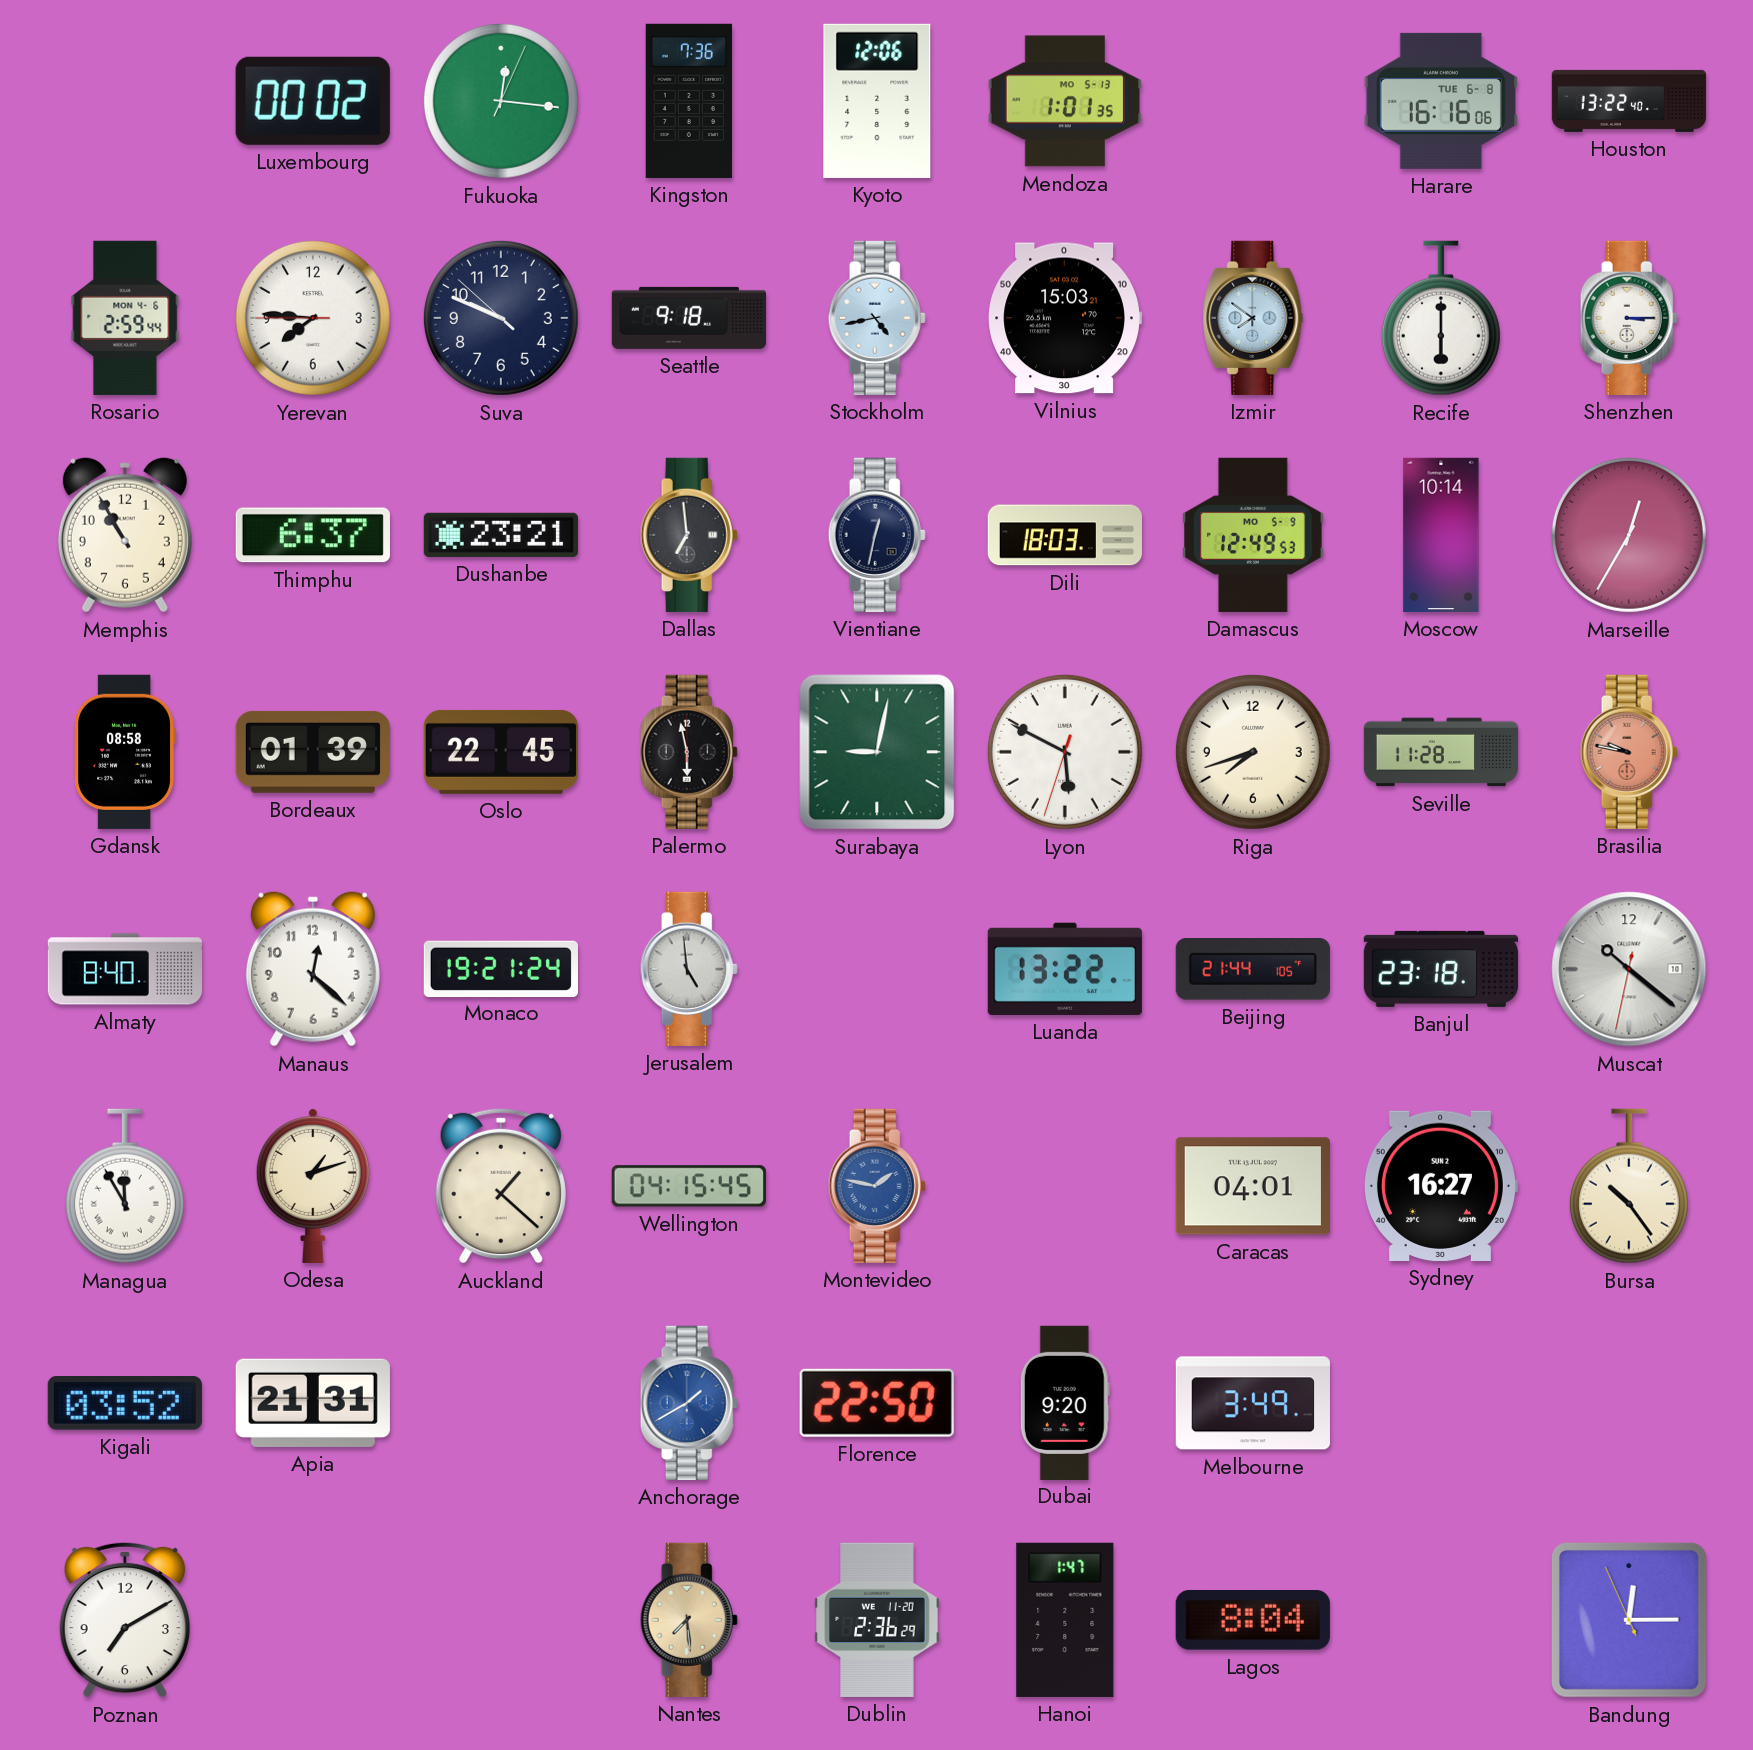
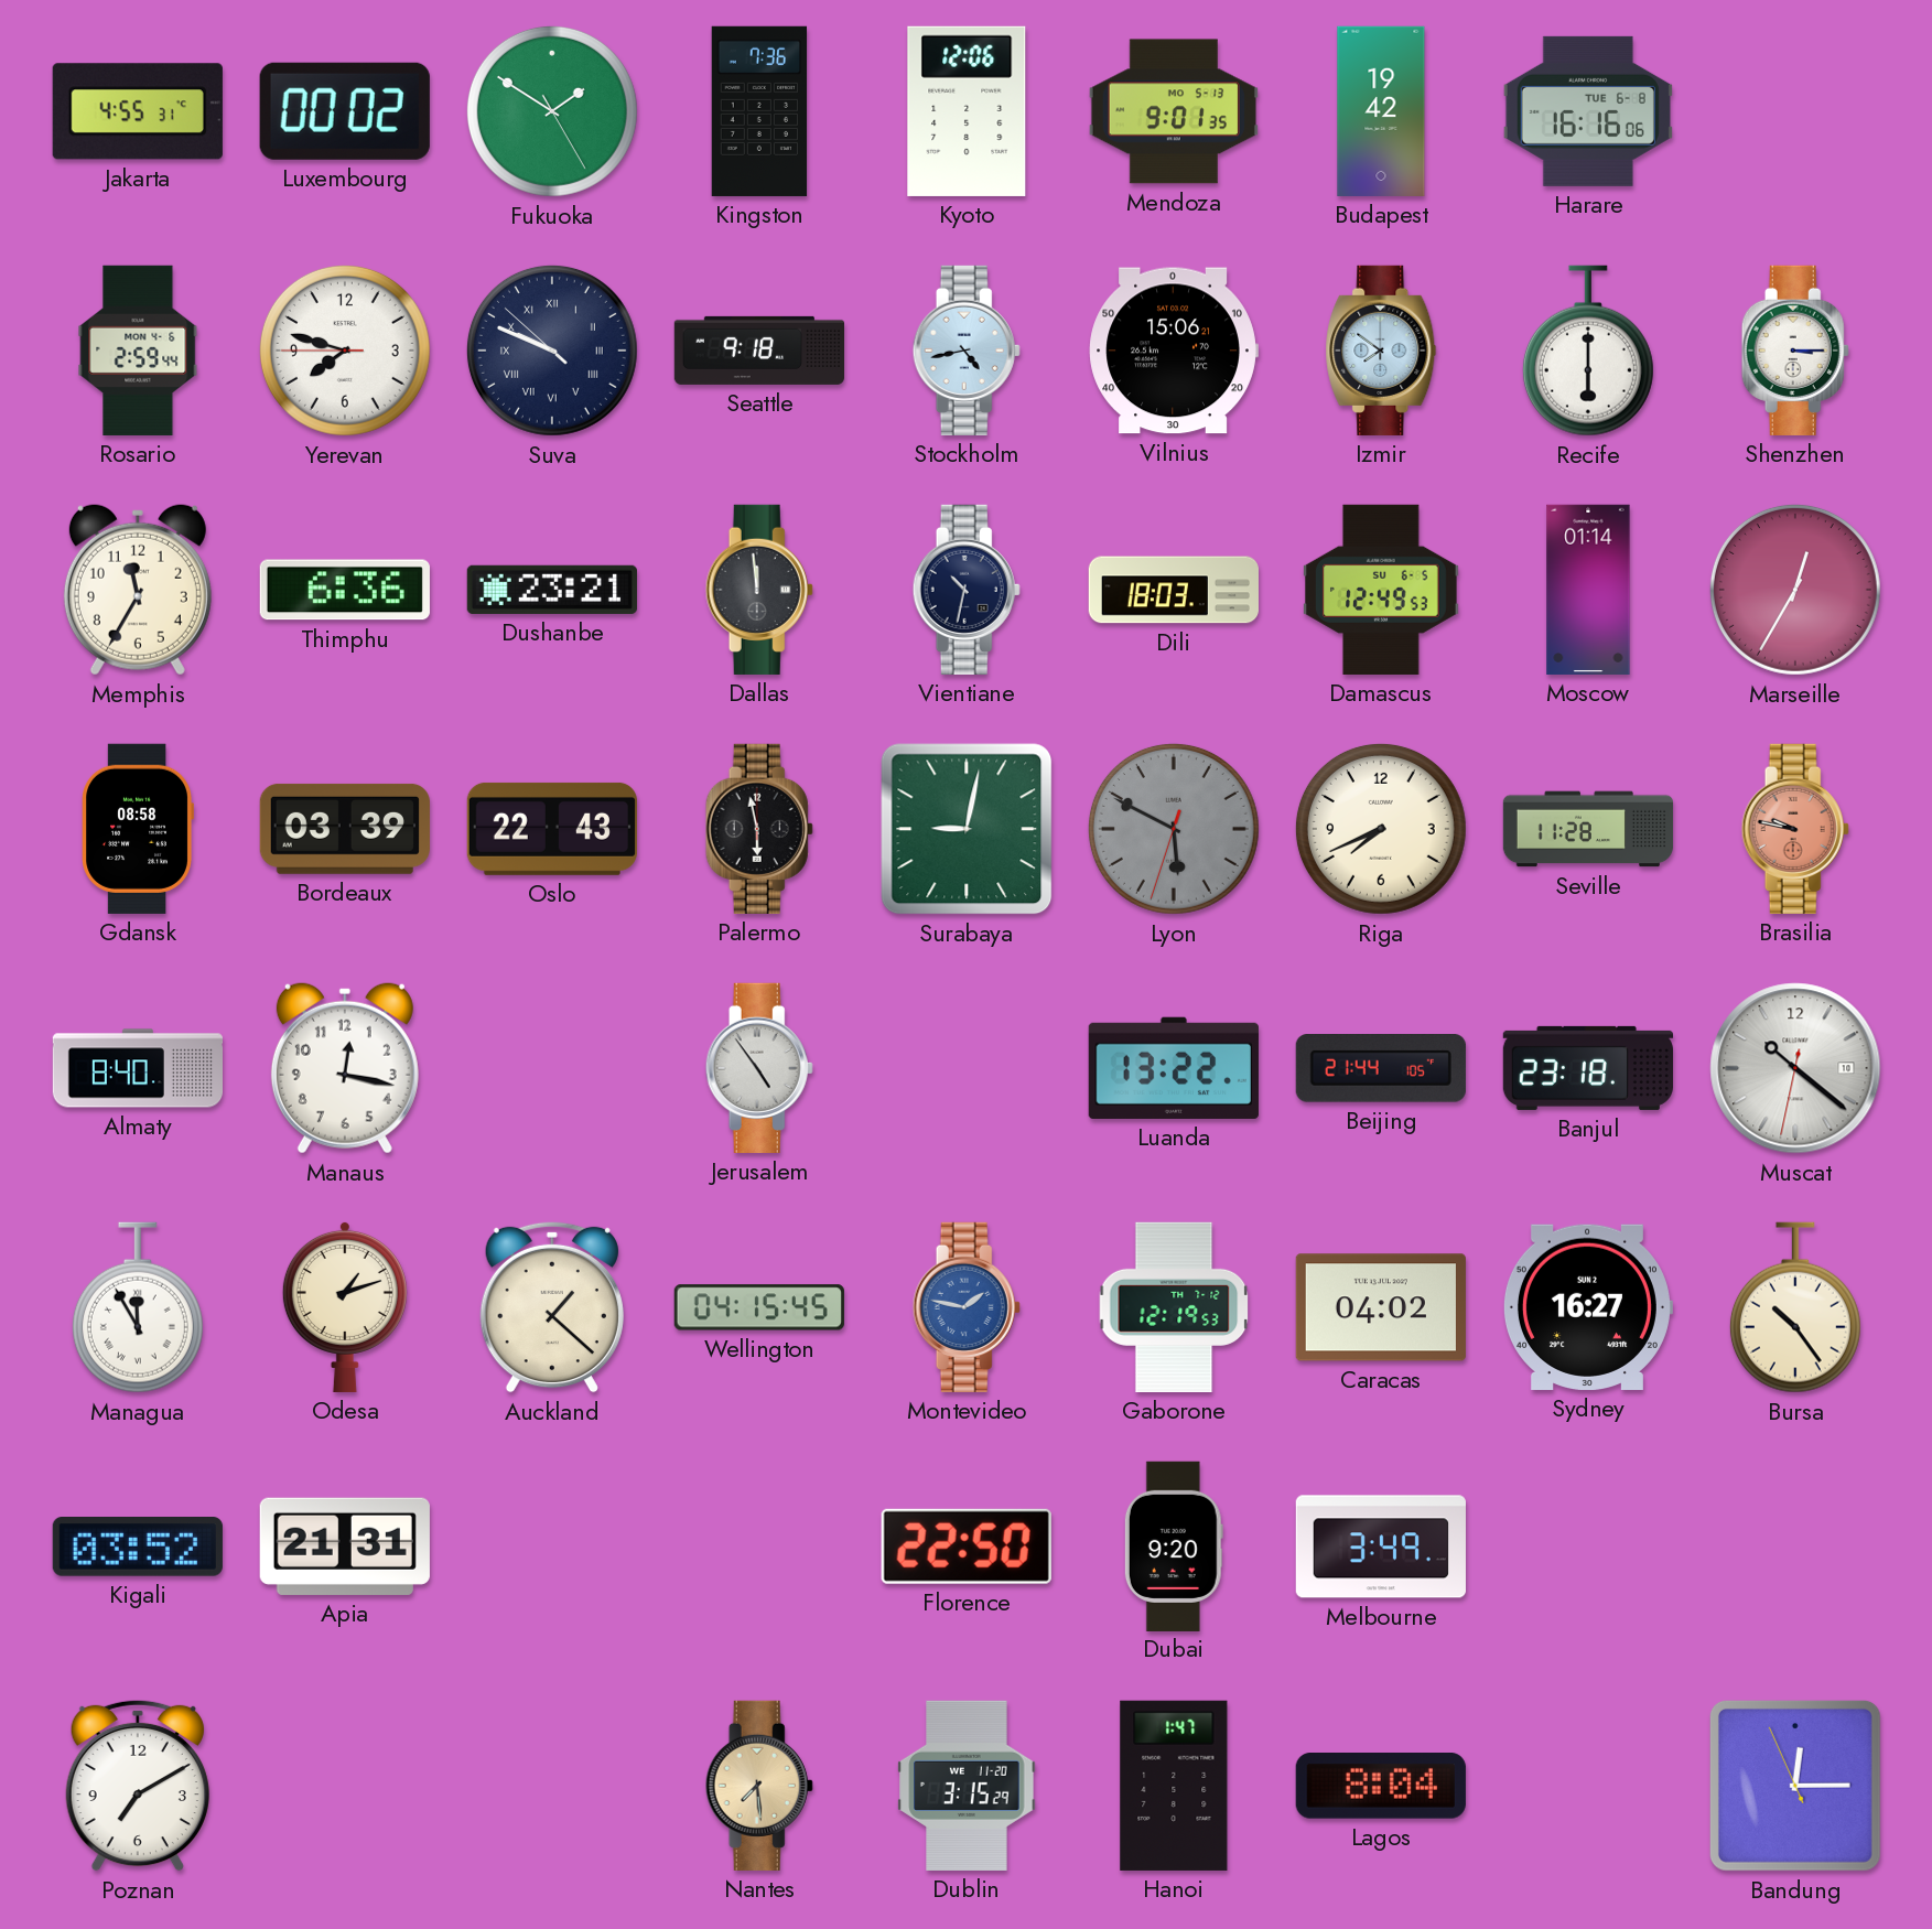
Jakarta: none -> 4:55 (138, 111)
Fukuoka: 12:16 -> 1:50 (552, 111)
Mendoza: 1:01 -> 9:01 (1174, 111)
Budapest: none -> 19:42 (1381, 111)
Houston: 13:22 -> none (1629, 101)
Yerevan: 7:45 -> 7:47 (345, 351)
Suva numerals: Arabic -> Roman (552, 351)
Vilnius: 15:03 -> 15:06 (1174, 351)
Memphis: 10:55 -> 11:35 (138, 590)
Thimphu: 6:37 -> 6:36 (345, 590)
Dallas: 6:59 -> 11:59 (759, 590)
Vientiane: 12:32 -> 10:32 (967, 590)
Damascus date: MO 5-9 -> SU 6-5 (1381, 590)
Moscow: 10:14 -> 01:14 (1588, 590)
Bordeaux: 01:39 -> 03:39 (345, 829)
Oslo: 22:45 -> 22:43 (552, 829)
Lyon dial: white -> grey (1174, 829)
Riga: 7:42 -> 7:41 (1381, 829)
Manaus: 12:22 -> 12:17 (345, 1068)
Monaco: 19:21 -> none (501, 968)
Jerusalem: 4:59 -> 4:54 (759, 1068)
Gaborone: none -> 12:19 (1174, 1307)
Caracas: 04:01 -> 04:02 (1381, 1307)
Anchorage: 1:40 -> none (689, 1403)
Dublin: 2:36 -> 3:15 (967, 1786)
